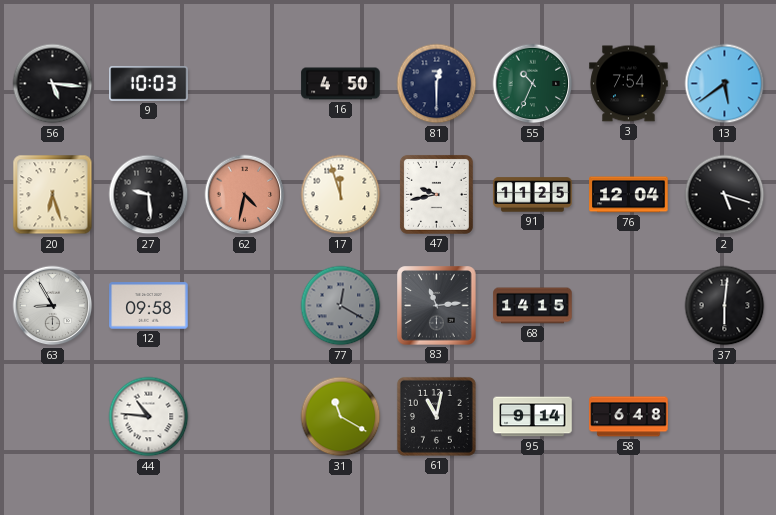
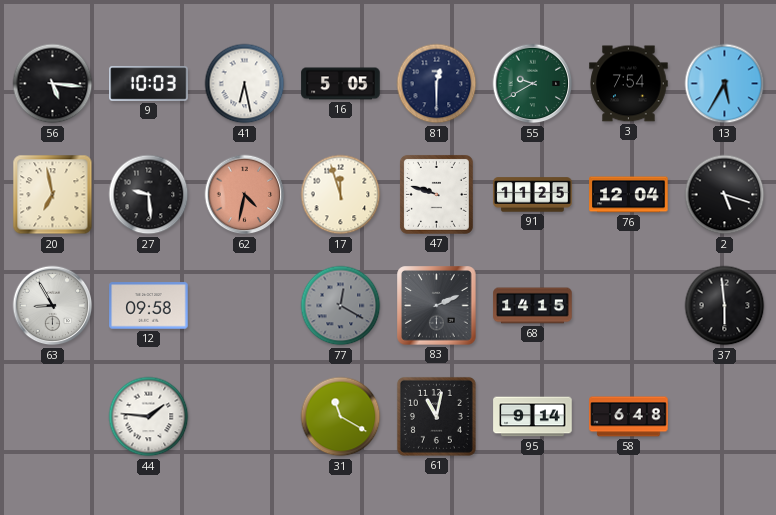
41: none -> 6:28 (245, 84)
16: 4:50 -> 5:05 (341, 84)
55: 10:34 -> 9:40 (533, 84)
13: 5:39 -> 5:35 (725, 84)
20: 6:27 -> 6:58 (53, 195)
47: 9:43 -> 9:48 (436, 194)
83: 11:14 -> 2:11 (437, 306)
37: 6:01 -> 5:59 (725, 306)
44: 10:46 -> 1:46 (149, 417)
